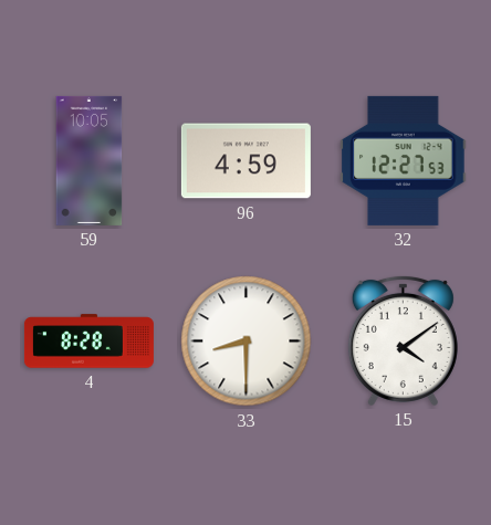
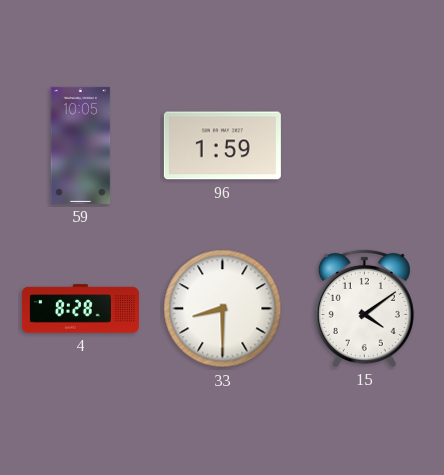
96: 4:59 -> 1:59 (222, 146)
32: 12:27 -> none (404, 160)
